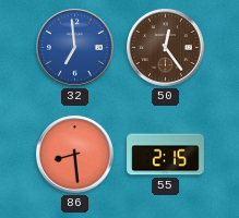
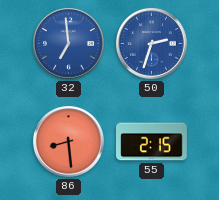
50: 12:24 -> 2:33 (152, 44)
50 dial: brown -> blue (152, 44)
